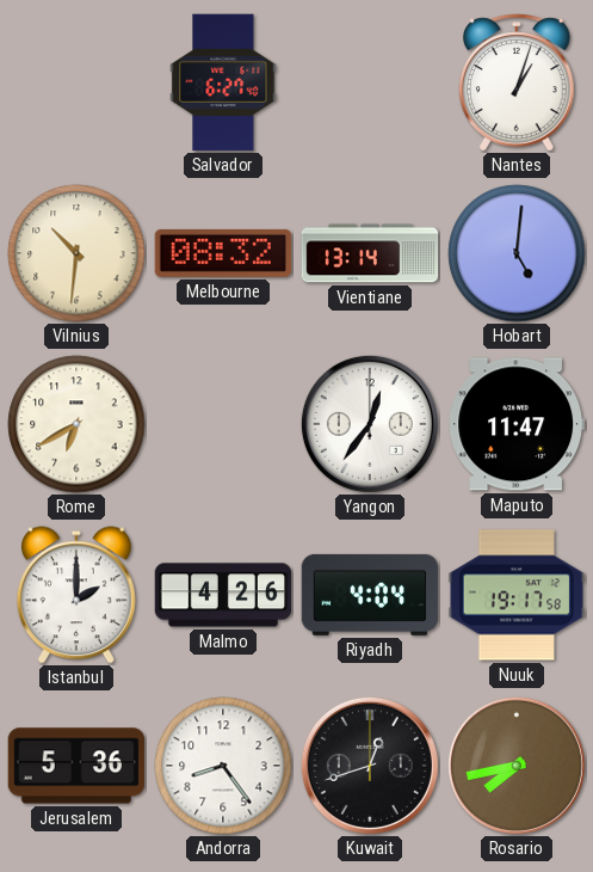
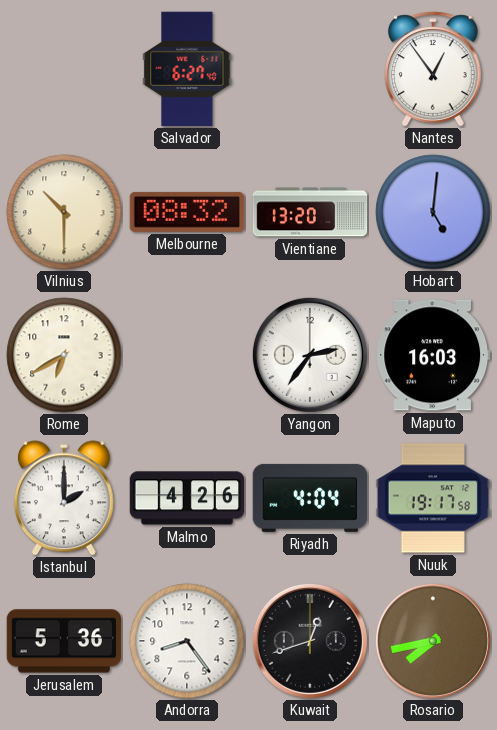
Nantes: 1:03 -> 12:54 (434, 69)
Vilnius: 10:31 -> 10:30 (64, 212)
Vientiane: 13:14 -> 13:20 (310, 212)
Yangon: 12:36 -> 2:36 (310, 355)
Maputo: 11:47 -> 16:03 (432, 355)
